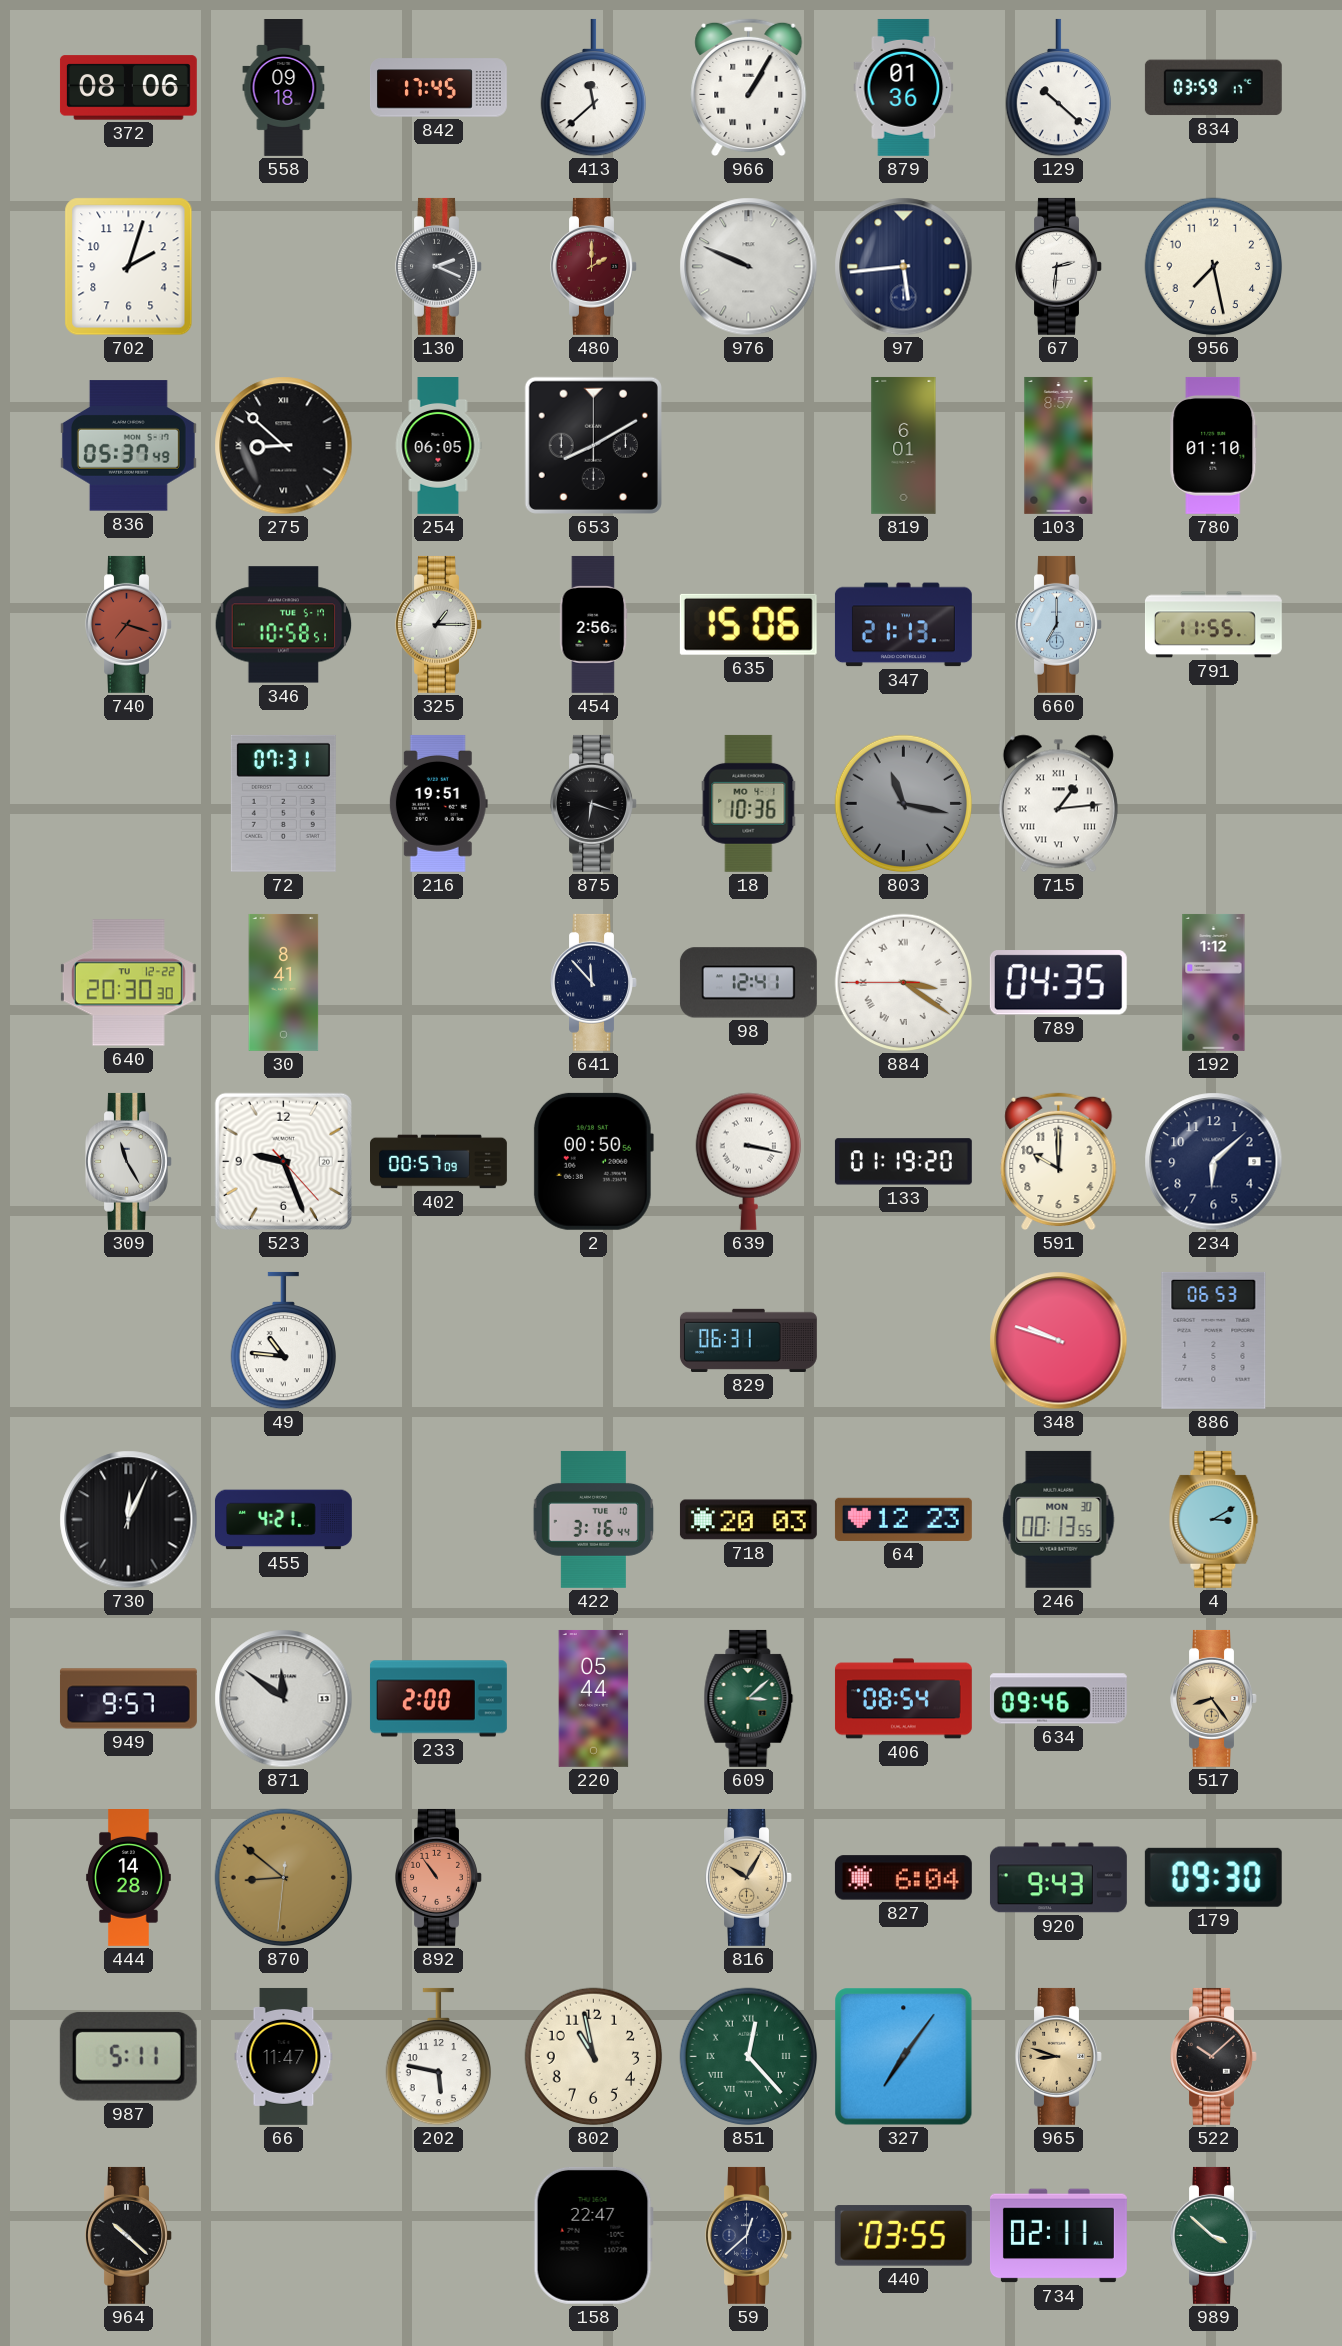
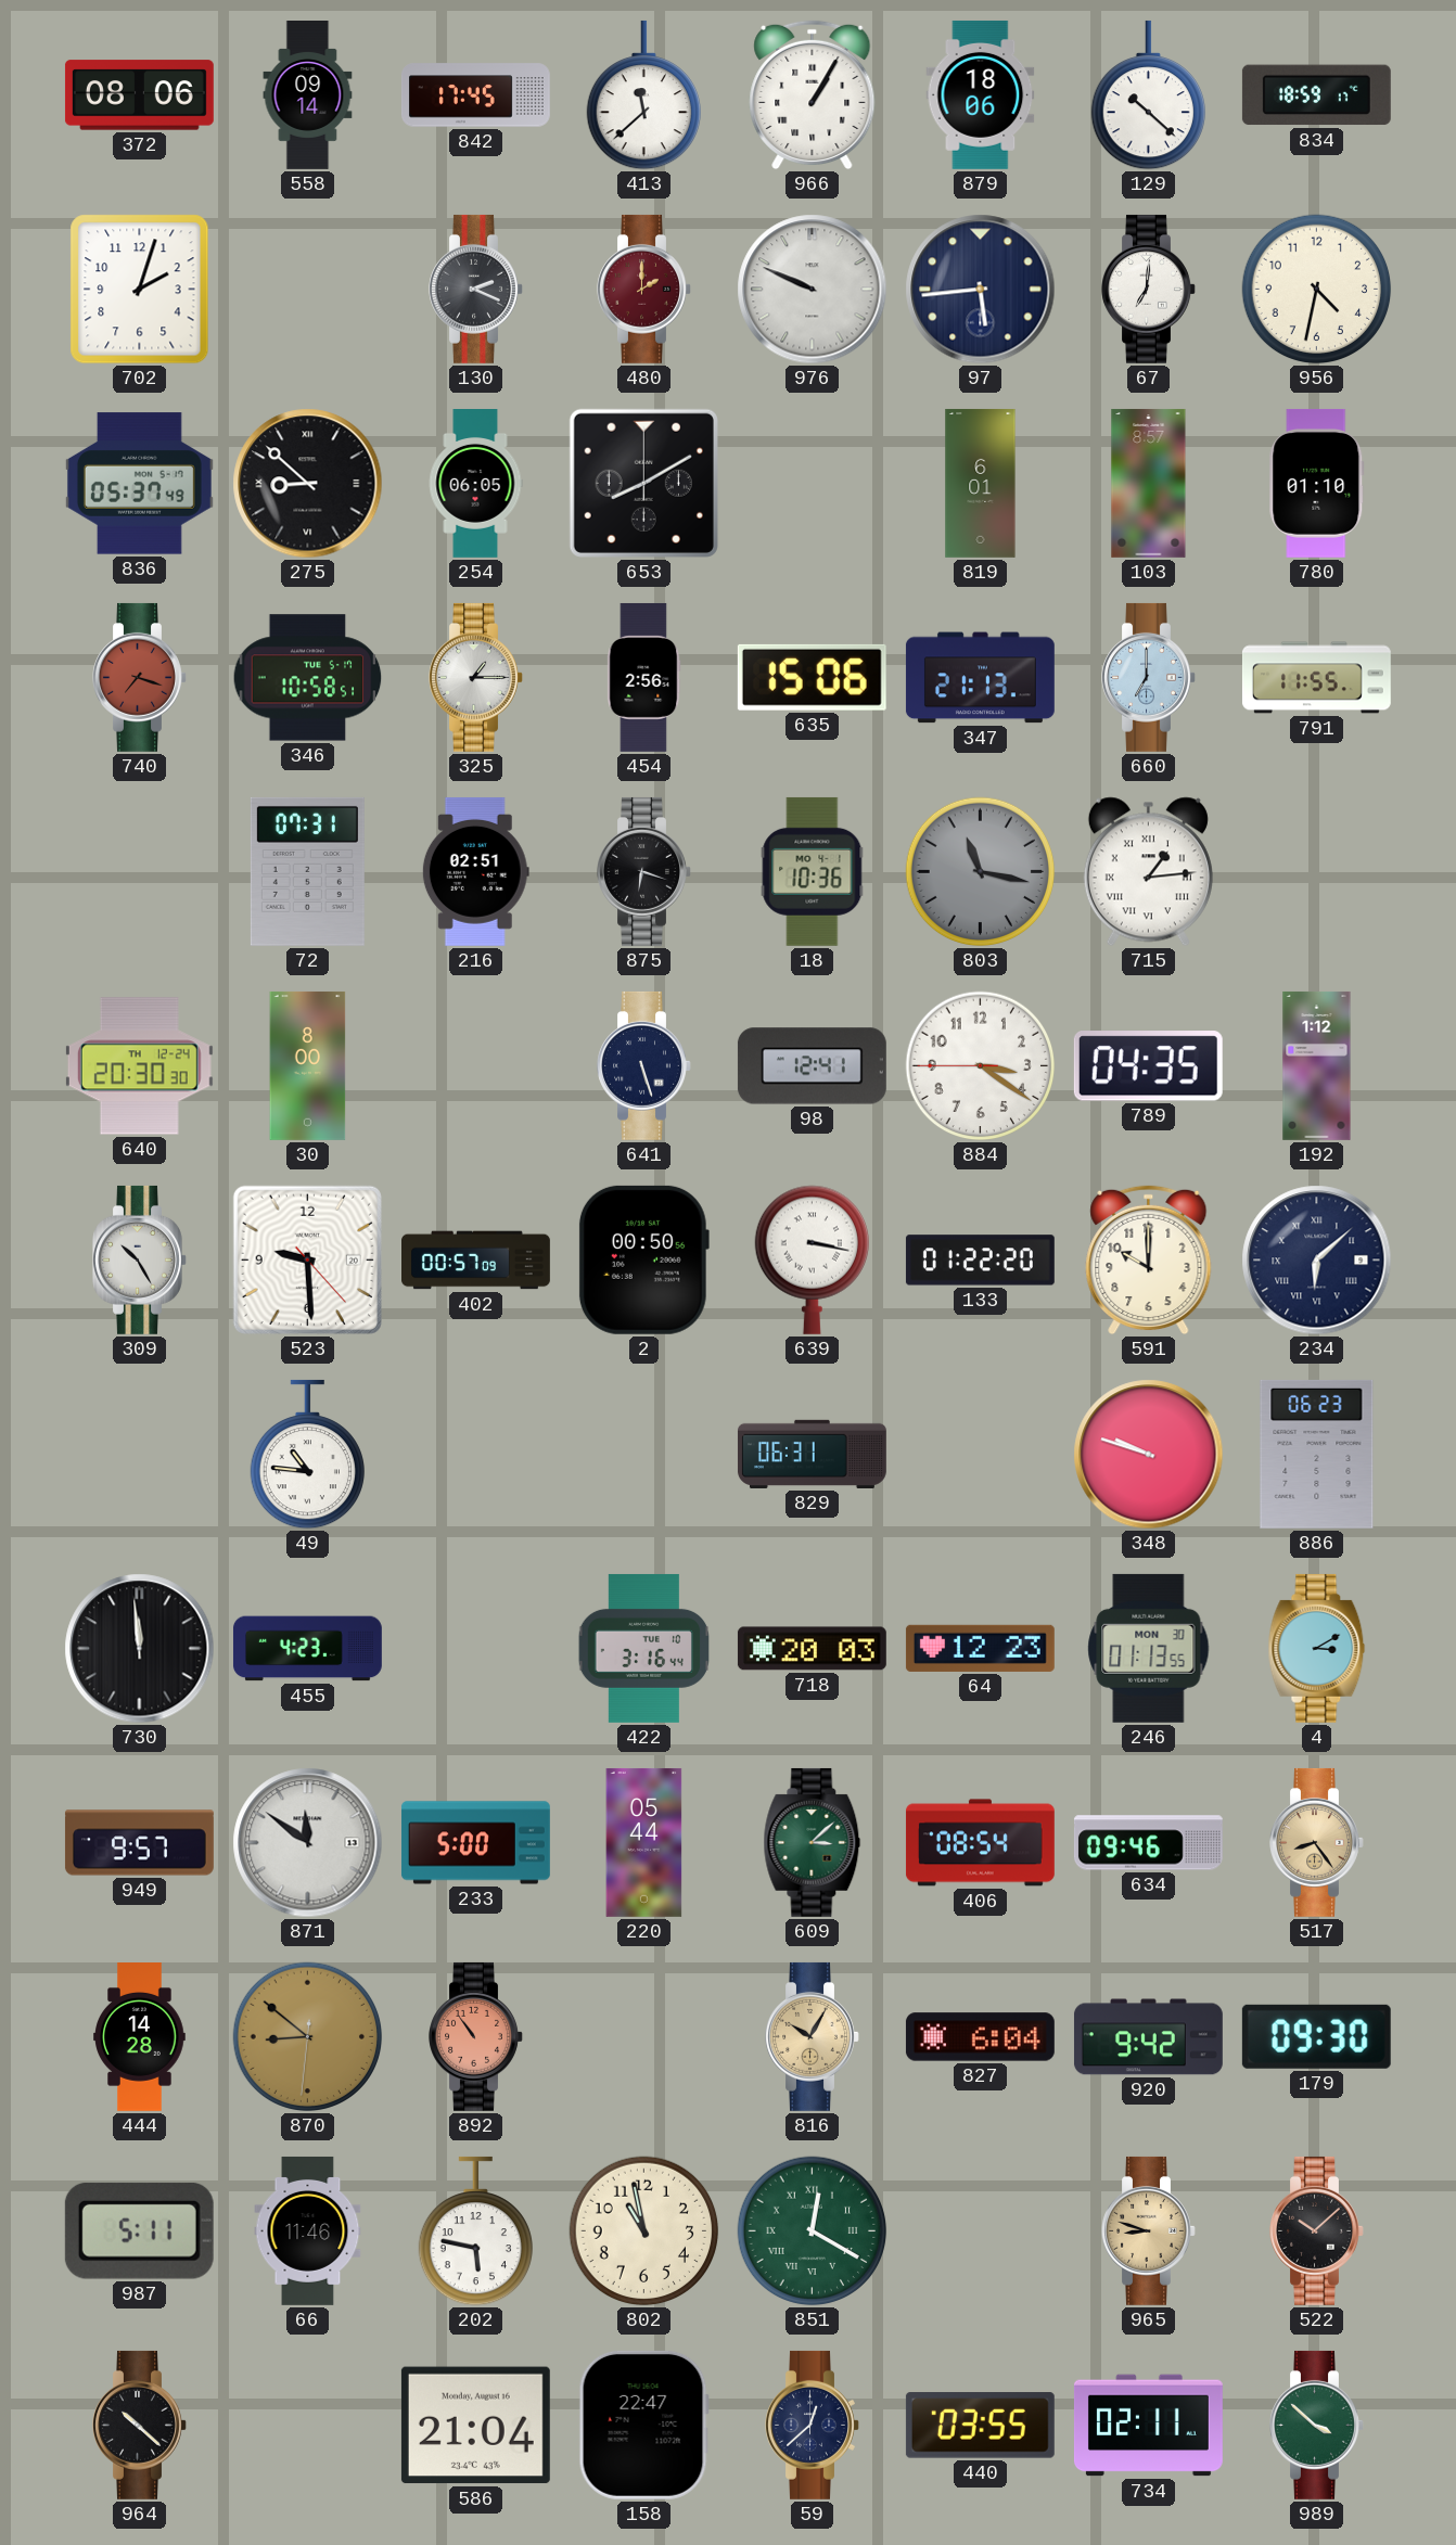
558: 09:18 -> 09:14 (308, 95)
879: 01:36 -> 18:06 (981, 94)
834: 03:59 -> 18:59 (1316, 95)
67: 2:31 -> 7:01 (1149, 289)
956: 7:28 -> 4:32 (1317, 290)
216: 19:51 -> 02:51 (475, 871)
640 date: TU 12-22 -> TH 12-24 (139, 1066)
30: 8:41 -> 8:00 (308, 1065)
641: 11:53 -> 5:27 (644, 1065)
884 numerals: Roman -> Arabic (981, 1066)
309: 11:25 -> 10:25 (140, 1259)
523: 9:26 -> 9:29 (307, 1259)
133: 01:19 -> 01:22 (980, 1261)
234 numerals: Arabic -> Roman (1317, 1261)
886: 06:53 -> 06:23 (1317, 1454)
730: 12:04 -> 11:59 (140, 1649)
455: 4:21 -> 4:23 (307, 1649)
246: 00:13 -> 01:13 (1149, 1648)
233: 2:00 -> 5:00 (475, 1843)
920: 9:43 -> 9:42 (1148, 2037)
66: 11:47 -> 11:46 (308, 2230)
851: 12:23 -> 12:20 (813, 2231)
327: 7:06 -> none (904, 2057)
586: none -> 21:04 (475, 2426)
